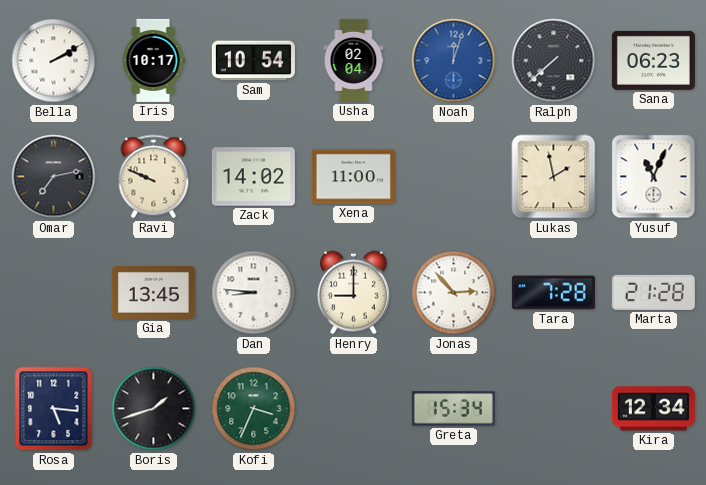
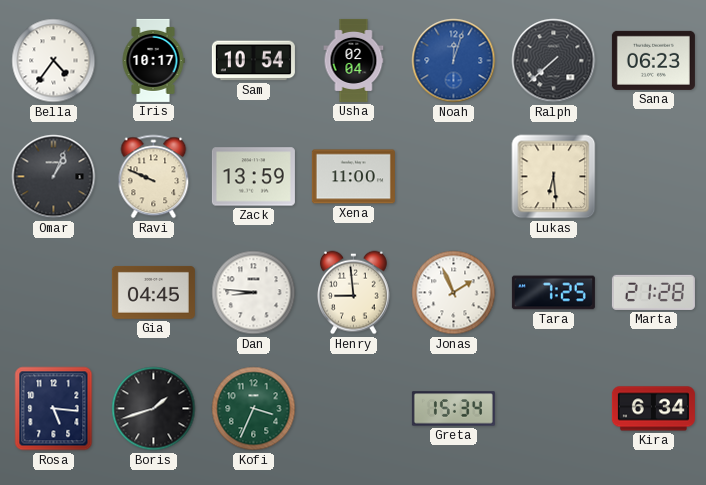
Bella: 2:10 -> 4:36 (54, 61)
Omar: 7:13 -> 1:04 (54, 177)
Zack: 14:02 -> 13:59 (253, 177)
Lukas: 1:58 -> 6:29 (554, 177)
Yusuf: 11:04 -> none (654, 177)
Gia: 13:45 -> 04:45 (153, 292)
Henry: 9:00 -> 8:59 (354, 293)
Jonas: 2:53 -> 1:56 (454, 293)
Tara: 7:28 -> 7:25 (553, 293)
Kira: 12:34 -> 6:34 (653, 409)
